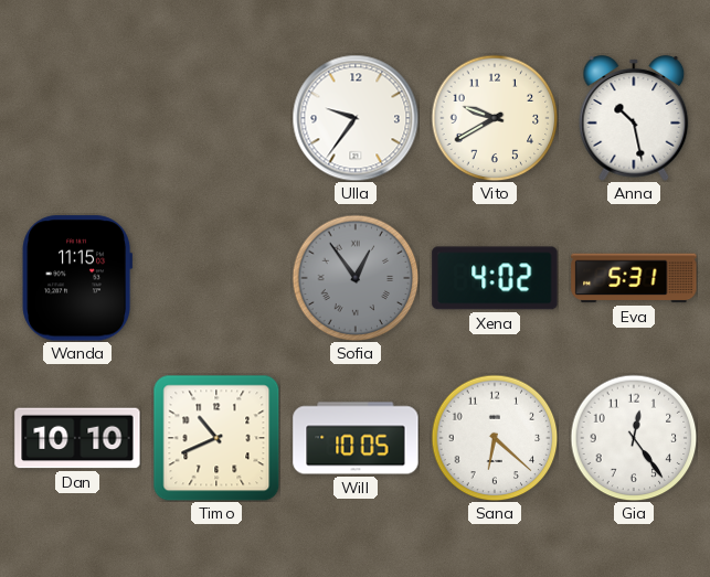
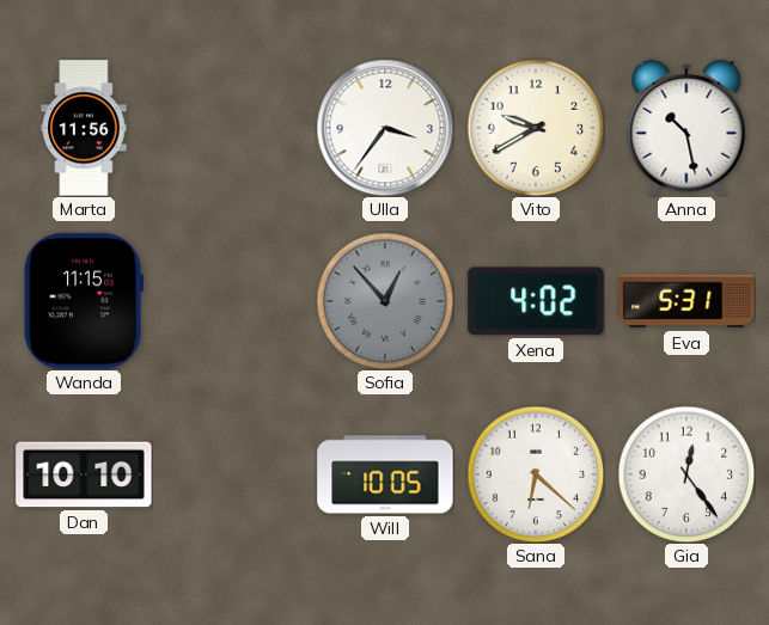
Marta: none -> 11:56 (84, 128)
Ulla: 9:36 -> 3:36 (385, 128)
Sofia: 12:54 -> 12:53 (385, 301)
Timo: 10:41 -> none (216, 438)
